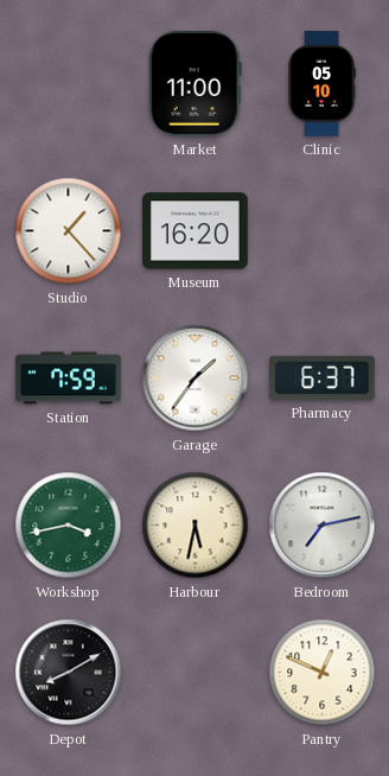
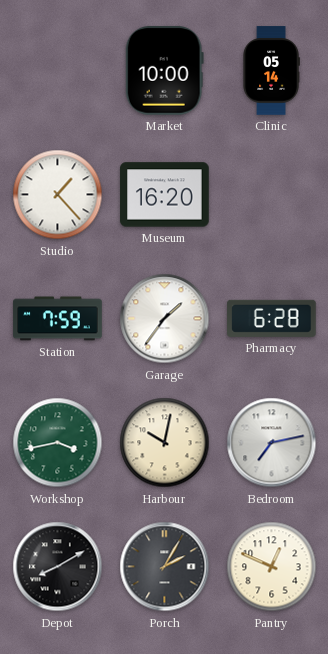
Market: 11:00 -> 10:00 (164, 71)
Clinic: 05:10 -> 05:14 (271, 71)
Pharmacy: 6:37 -> 6:28 (272, 318)
Harbour: 5:32 -> 10:02 (165, 443)
Porch: none -> 2:05 (165, 567)
